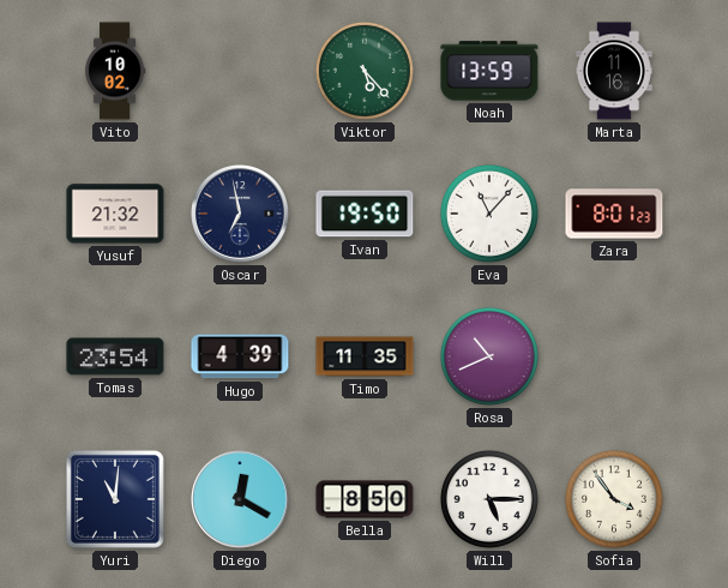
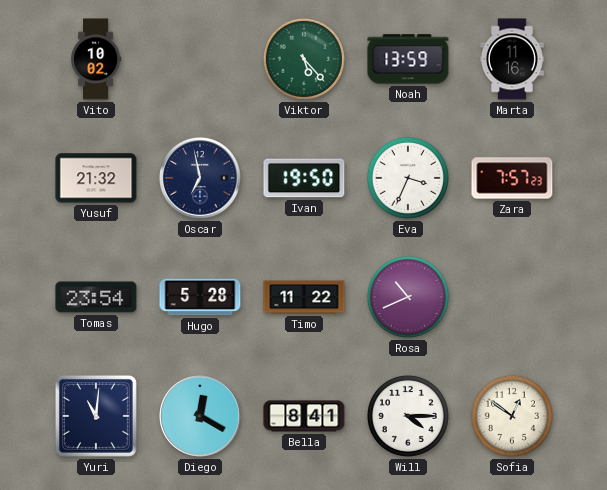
Eva: 11:07 -> 3:34 (408, 178)
Zara: 8:01 -> 7:57 (512, 178)
Hugo: 4:39 -> 5:28 (200, 297)
Timo: 11:35 -> 11:22 (304, 297)
Bella: 8:50 -> 8:41 (304, 416)
Will: 5:15 -> 4:15 (408, 416)
Sofia: 3:54 -> 12:51 (512, 416)
